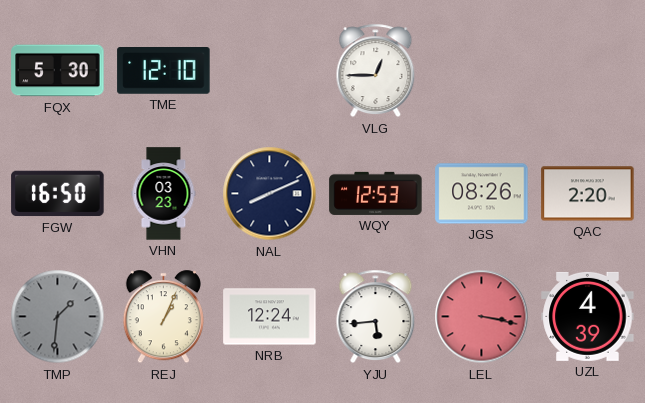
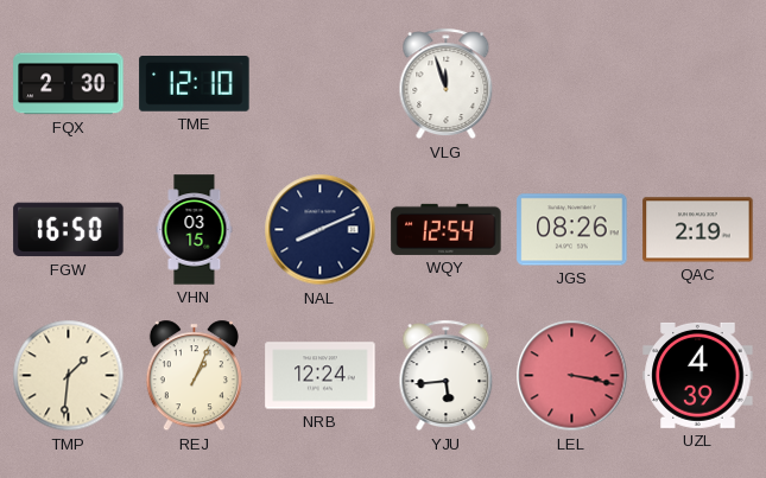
FQX: 5:30 -> 2:30 (69, 84)
VLG: 12:45 -> 11:57 (447, 84)
VHN: 03:23 -> 03:15 (195, 230)
WQY: 12:53 -> 12:54 (447, 229)
QAC: 2:20 -> 2:19 (698, 230)
TMP dial: grey -> cream (69, 376)
